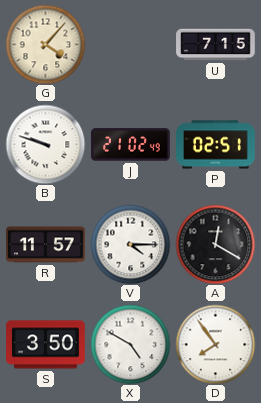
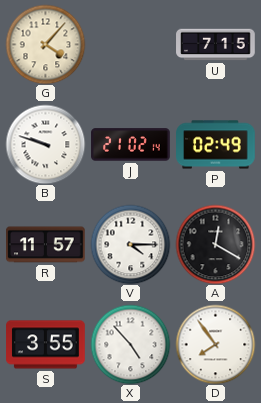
J: 21:02:49 -> 21:02:14 (131, 145)
P: 02:51 -> 02:49 (216, 145)
S: 3:50 -> 3:55 (46, 345)
X: 4:50 -> 4:53 (130, 344)
